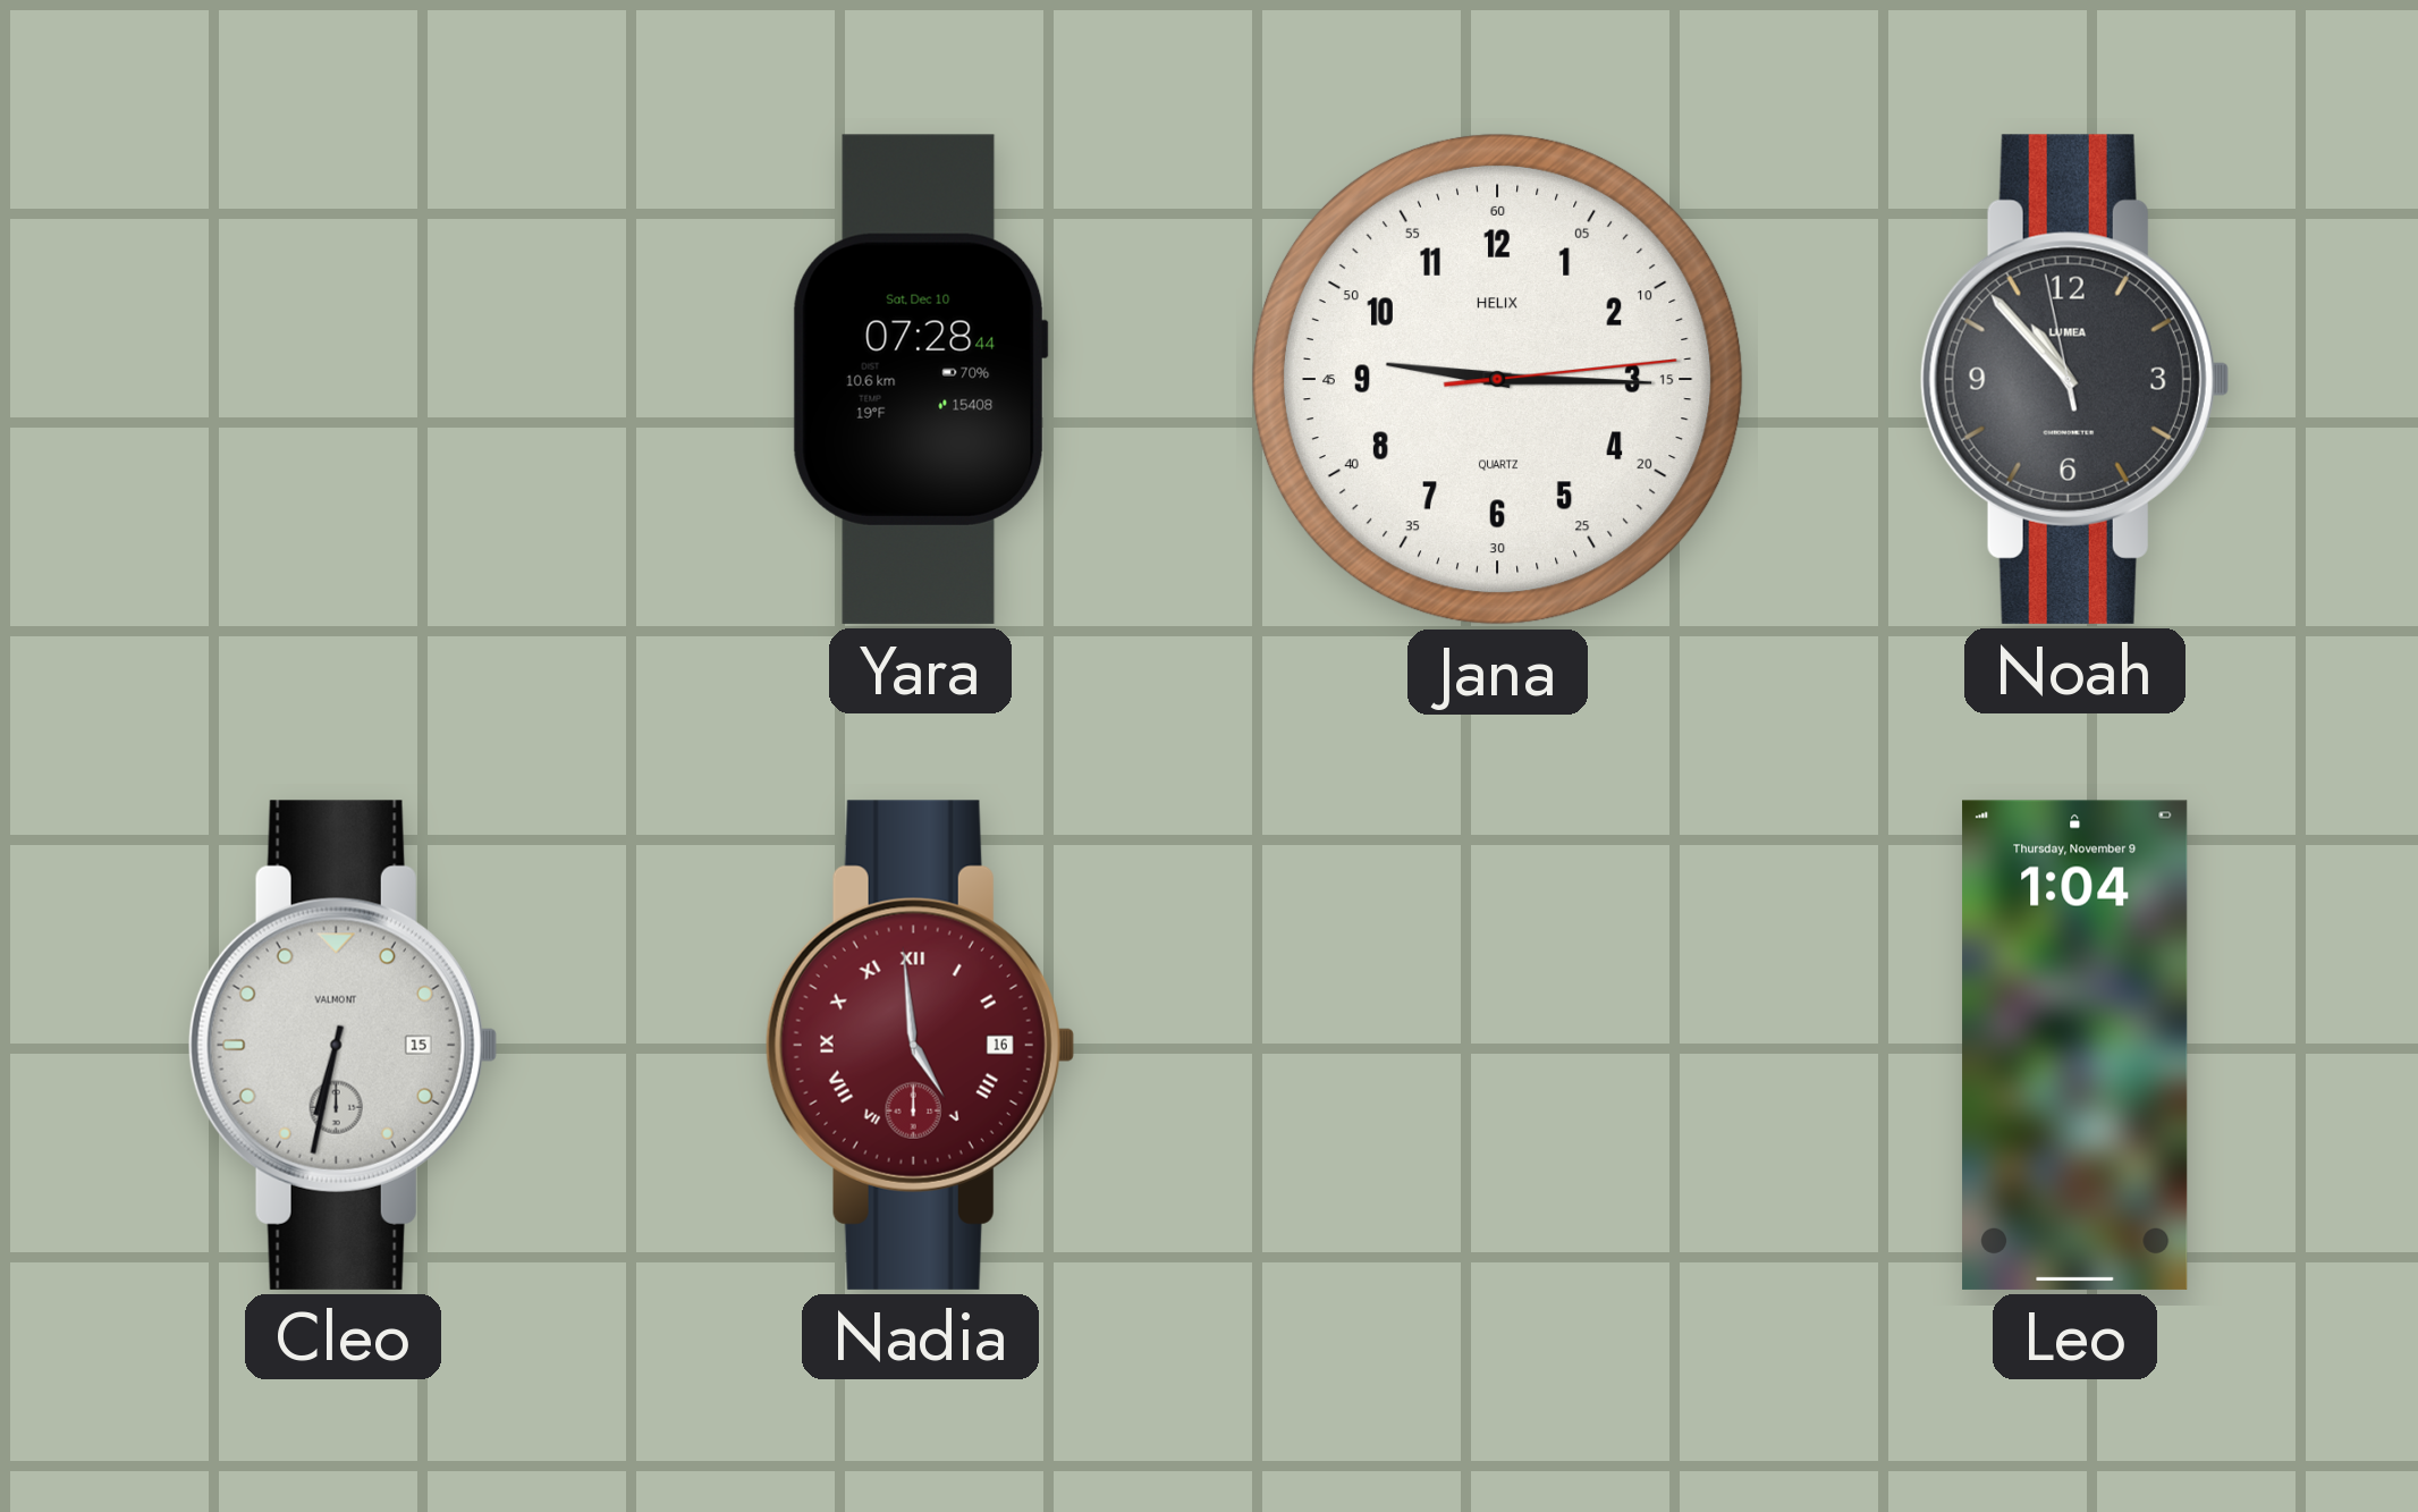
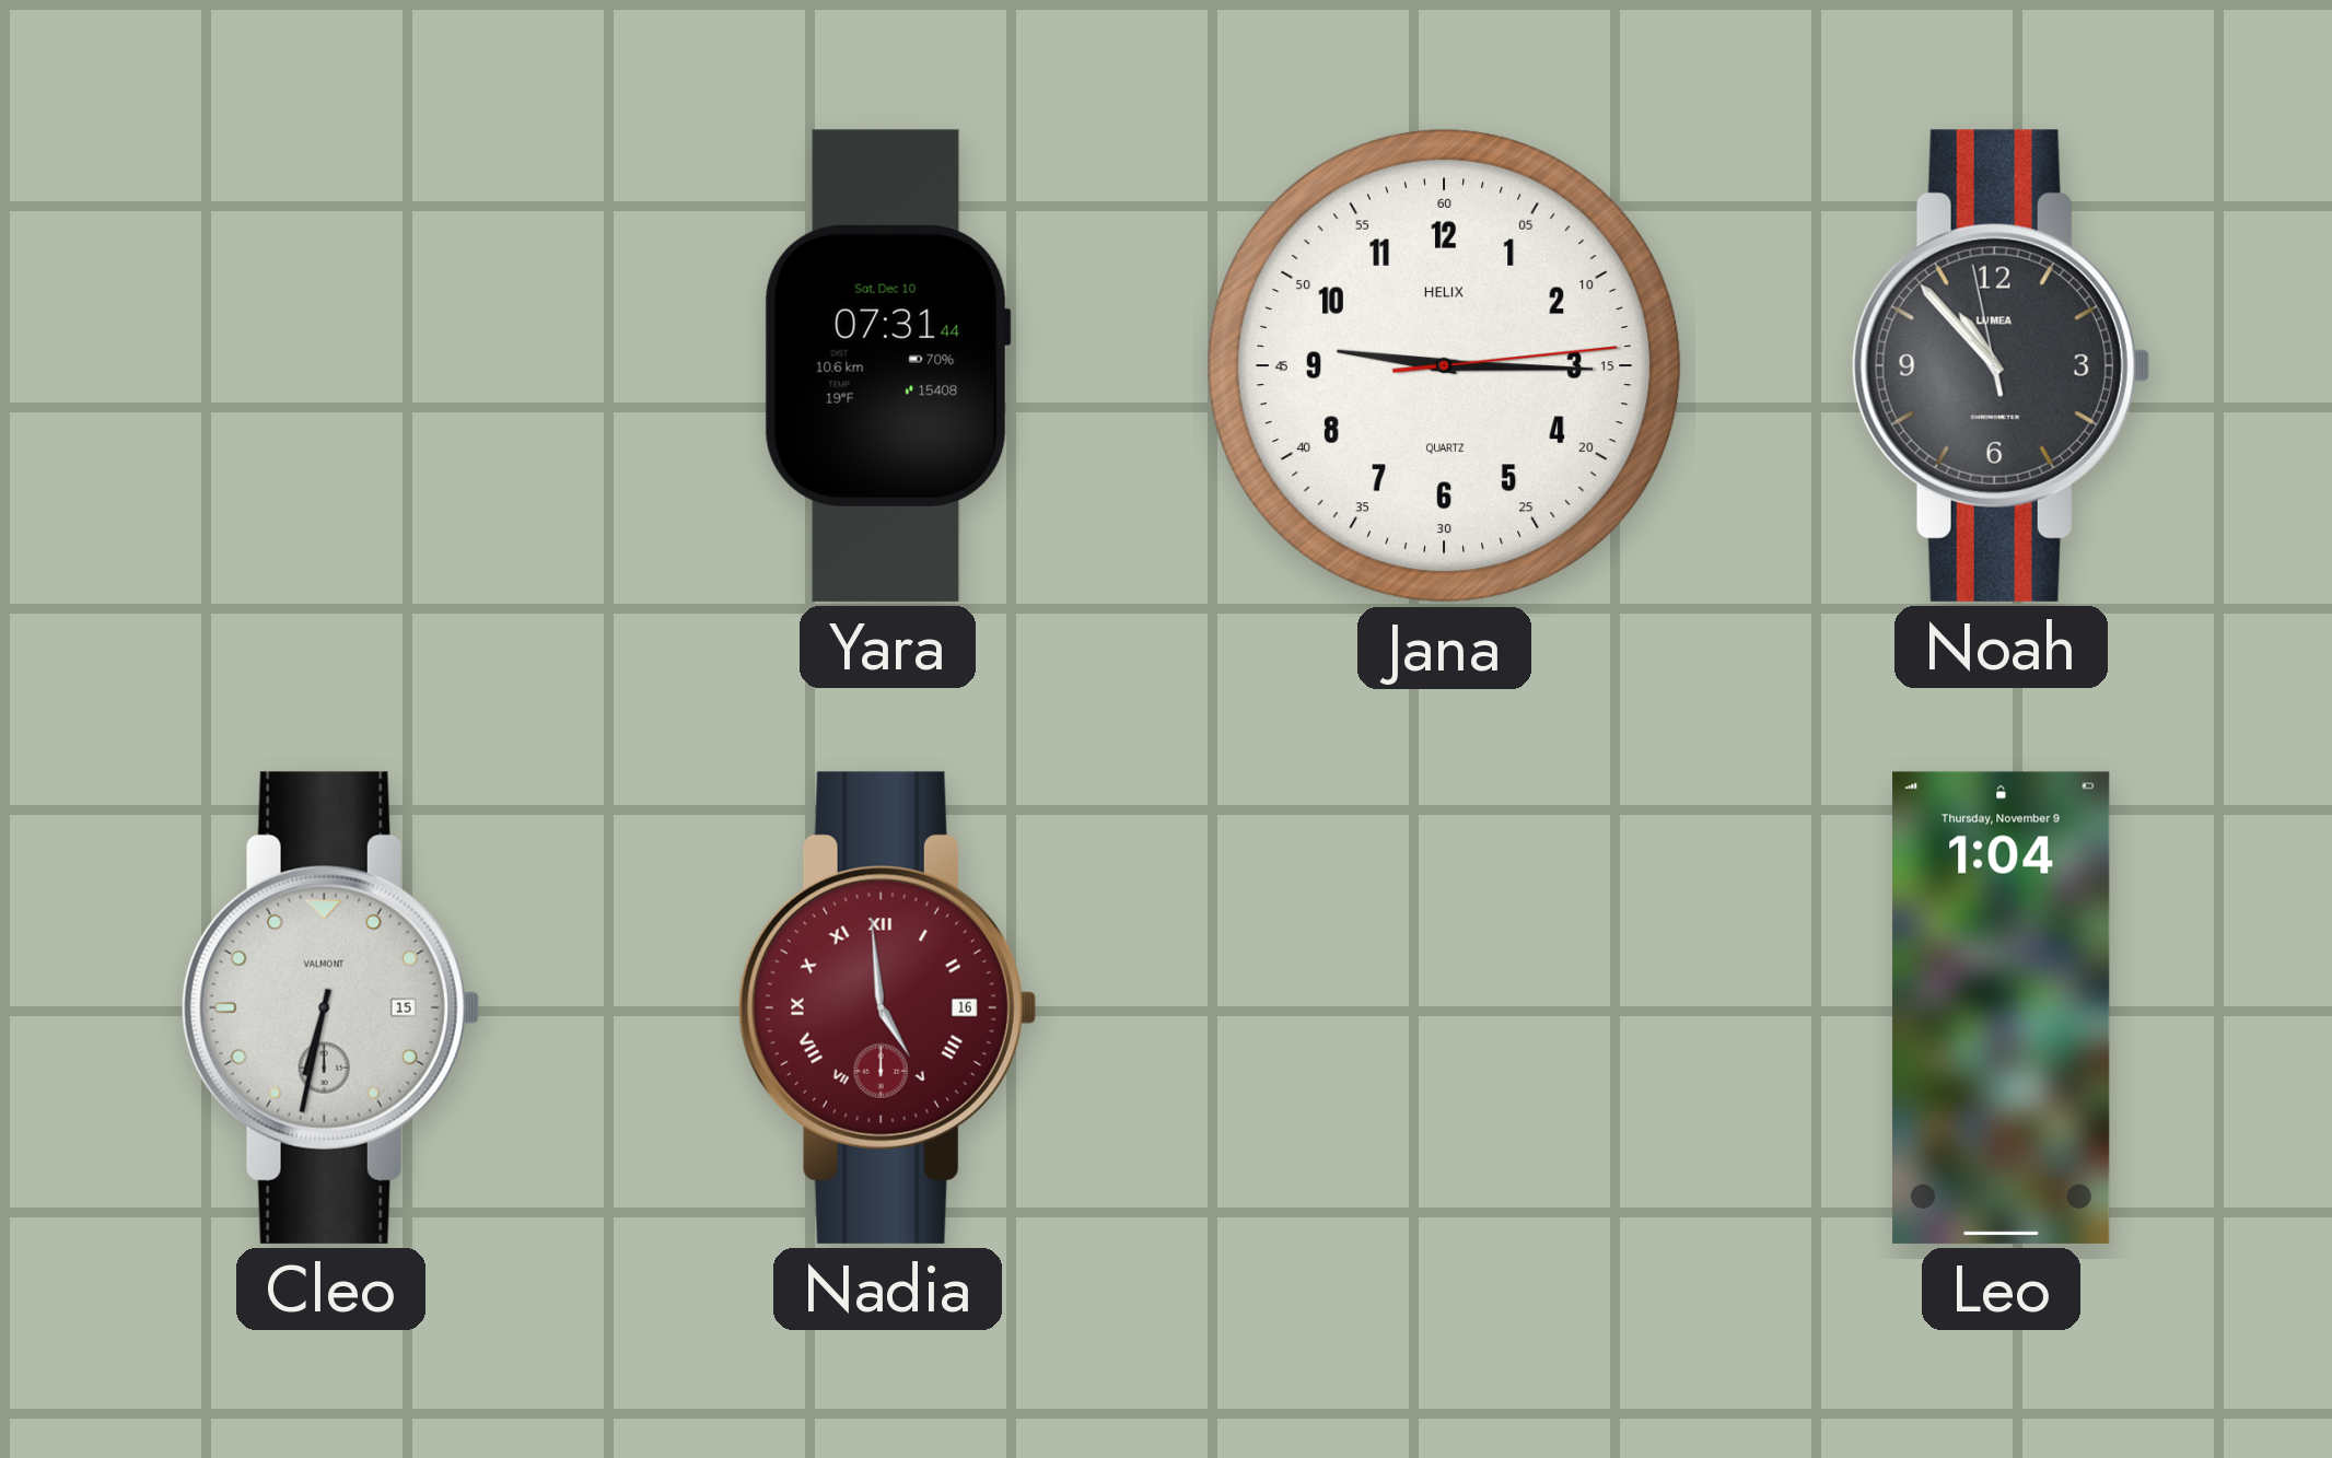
Yara: 07:28 -> 07:31 (887, 365)
